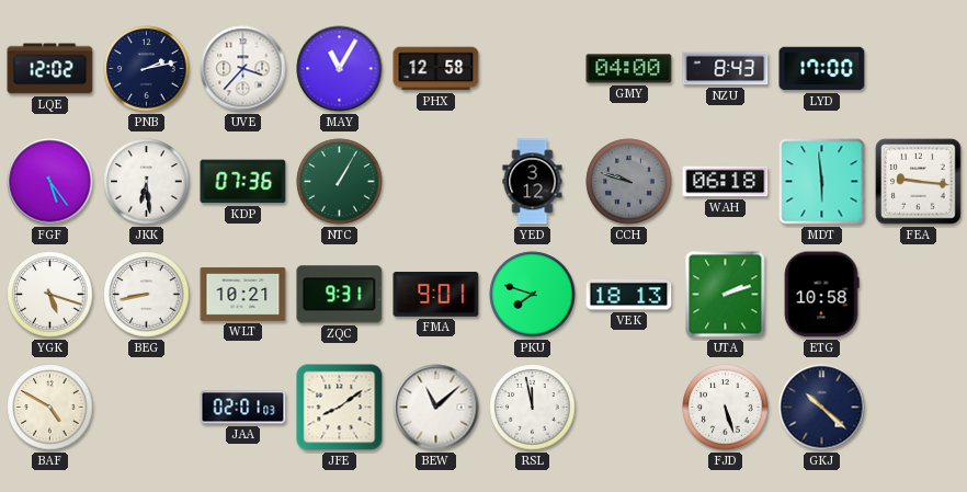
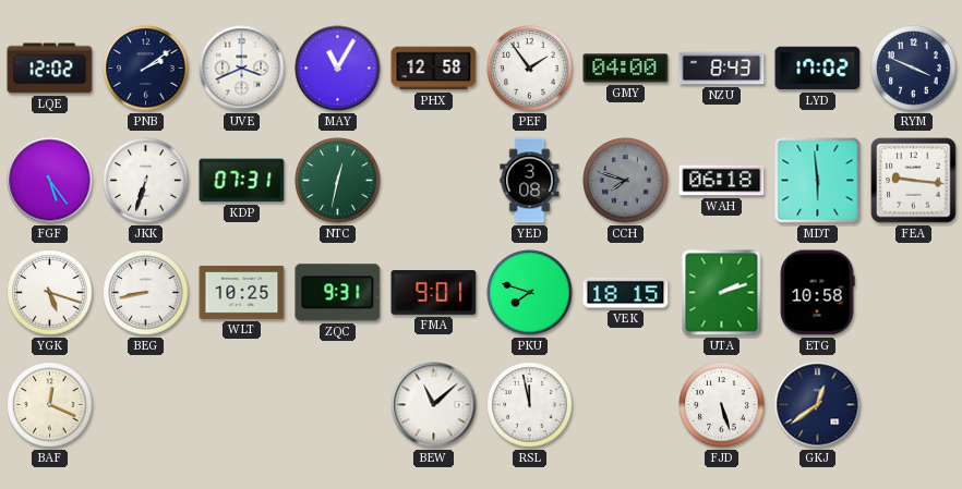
PNB: 2:13 -> 2:09 (146, 69)
UVE: 3:37 -> 3:41 (242, 69)
PEF: none -> 1:54 (530, 69)
LYD: 17:00 -> 17:02 (818, 69)
RYM: none -> 3:49 (914, 69)
JKK: 6:29 -> 6:33 (146, 181)
KDP: 07:36 -> 07:31 (242, 181)
NTC: 1:05 -> 12:32 (338, 181)
YED: 3:12 -> 3:08 (530, 181)
CCH: 9:48 -> 7:48 (626, 181)
WLT: 10:21 -> 10:25 (242, 292)
VEK: 18:13 -> 18:15 (626, 293)
BAF: 4:50 -> 12:19 (50, 405)
JAA: 02:01 -> none (243, 408)
JFE: 8:09 -> none (340, 408)
GKJ: 10:22 -> 12:39 (818, 405)
